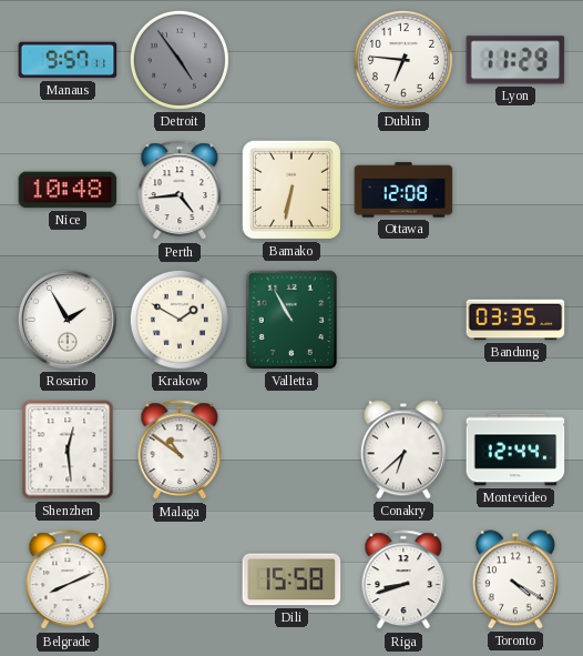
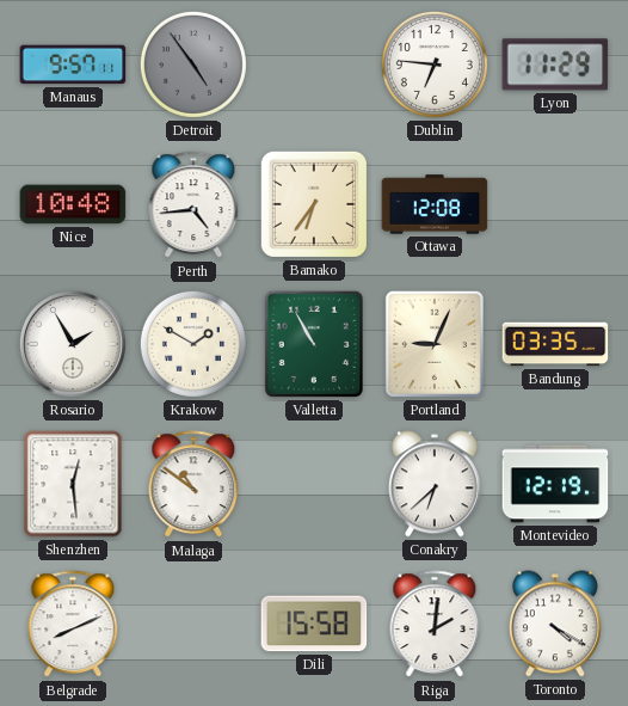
Bamako: 6:32 -> 6:36 (314, 204)
Portland: none -> 9:04 (435, 344)
Montevideo: 12:44 -> 12:19 (555, 484)
Riga: 8:42 -> 2:01 (435, 625)
